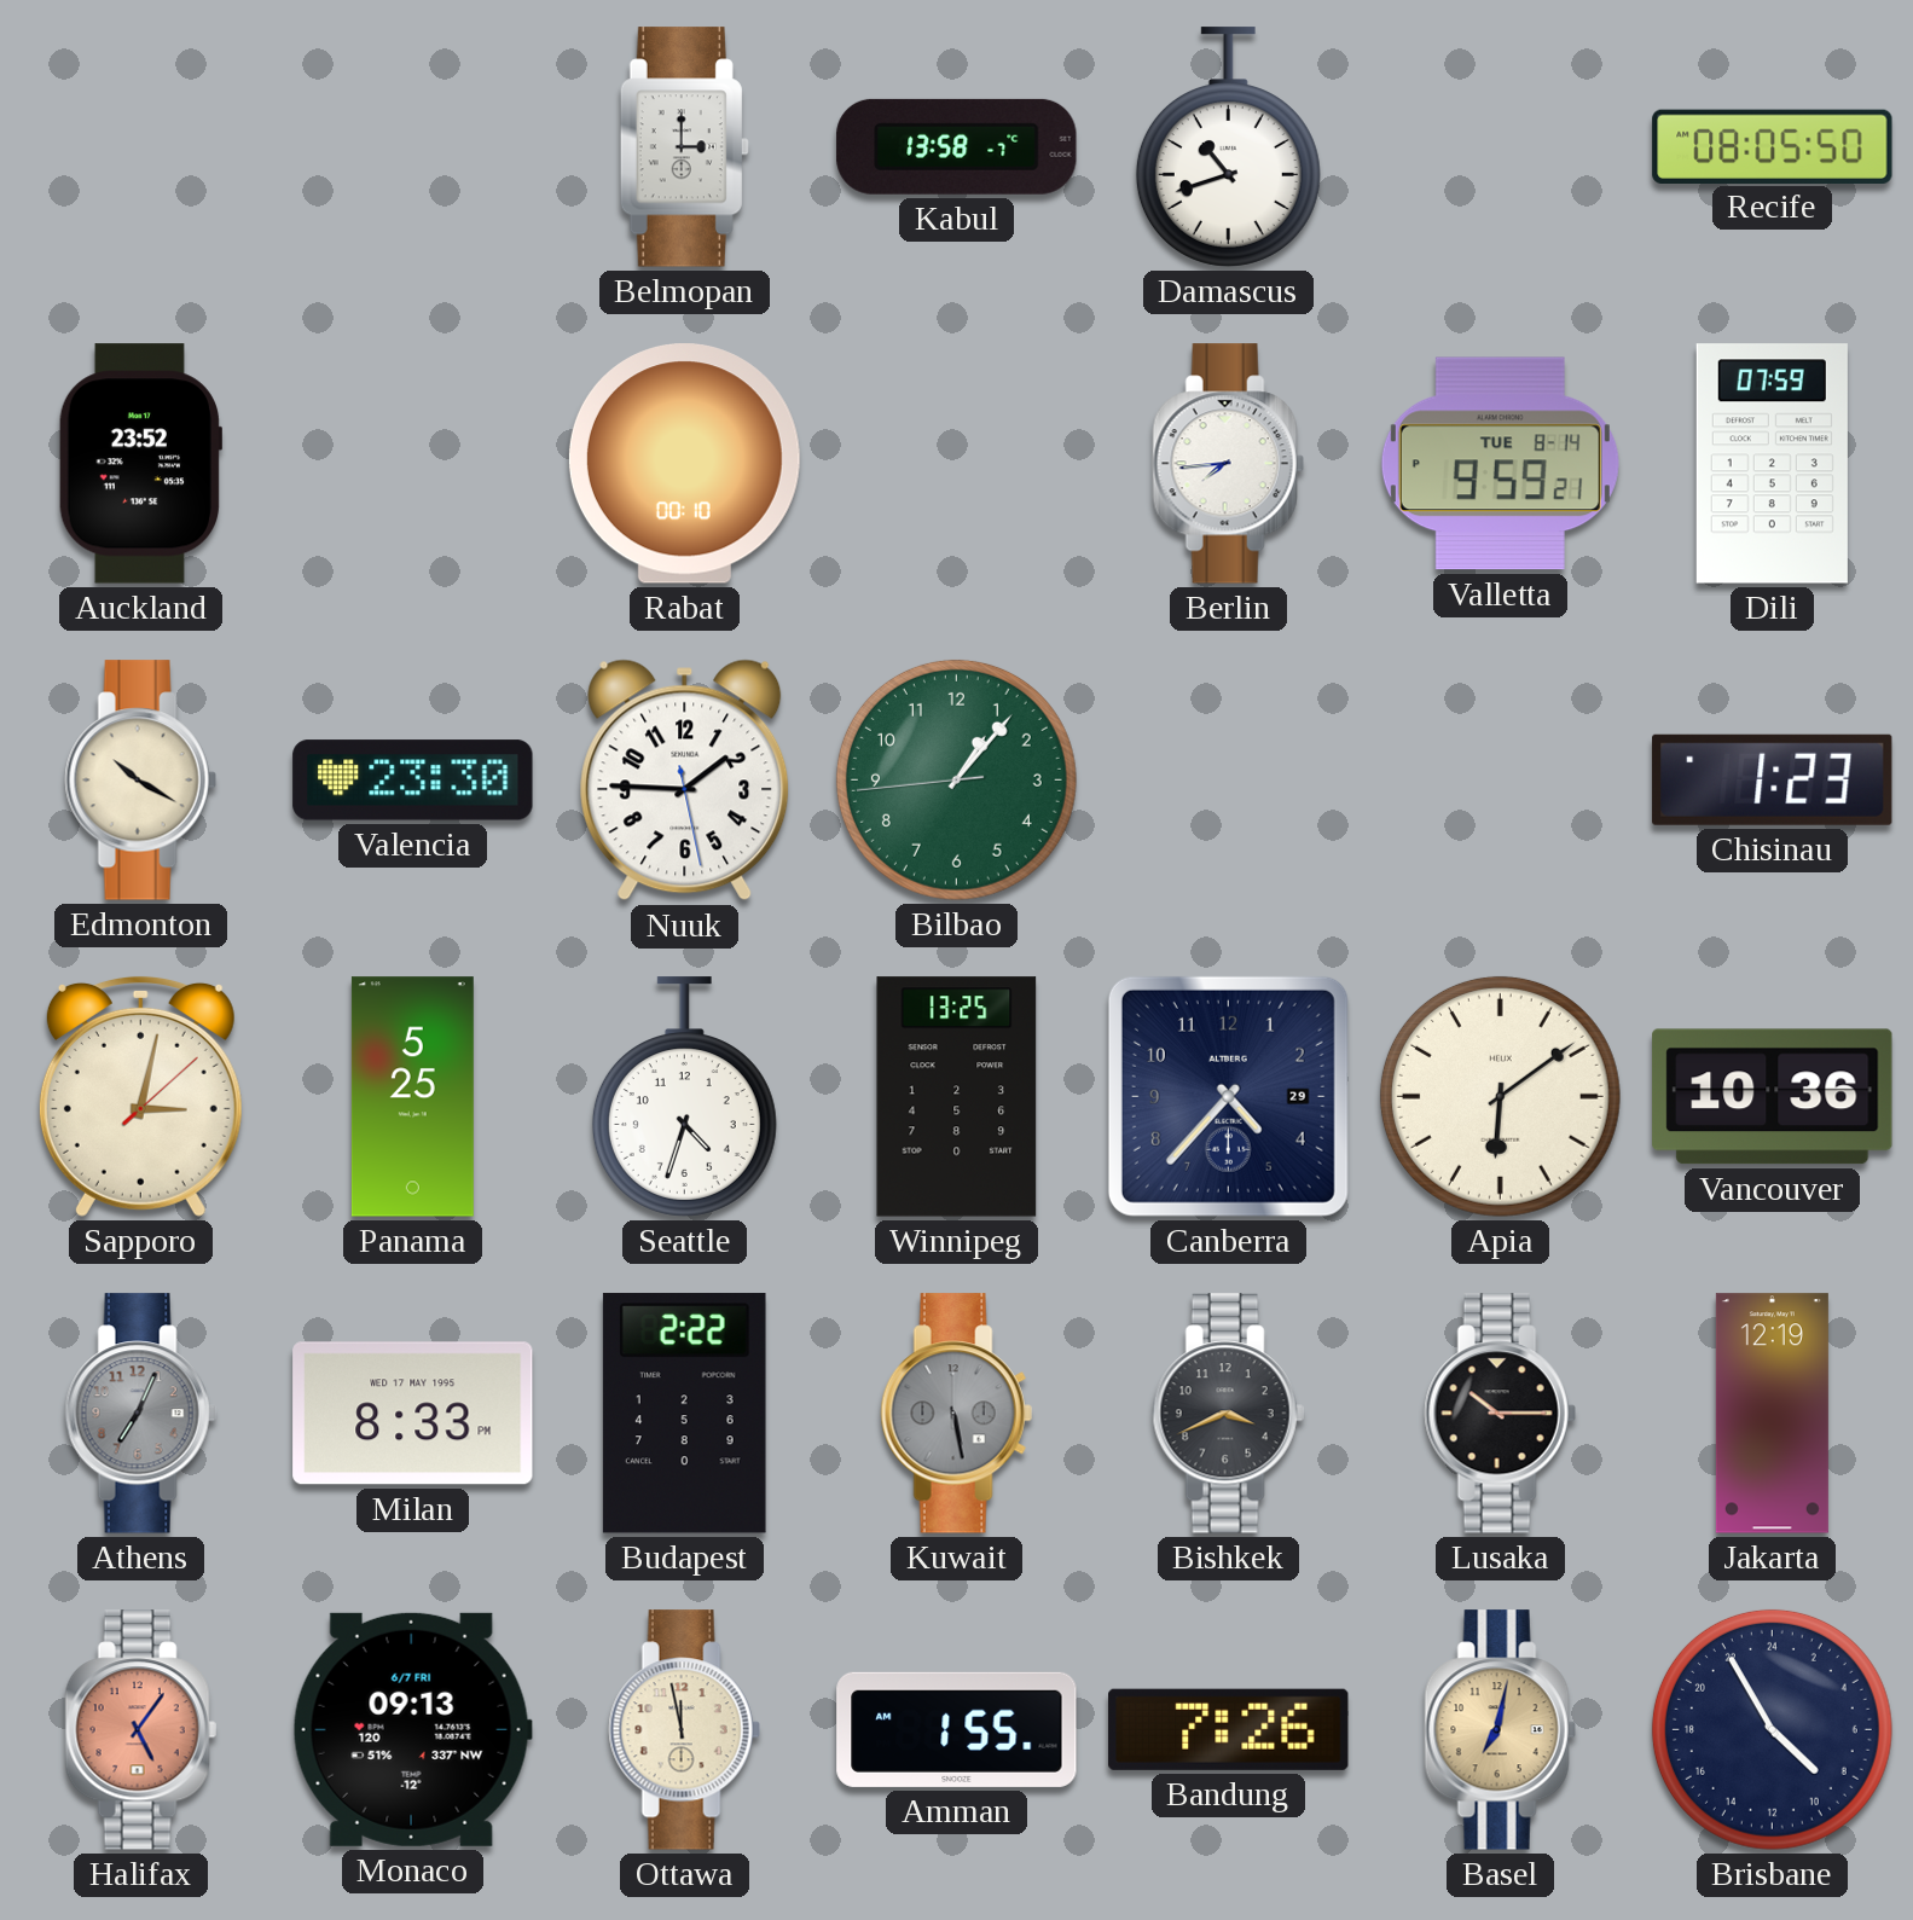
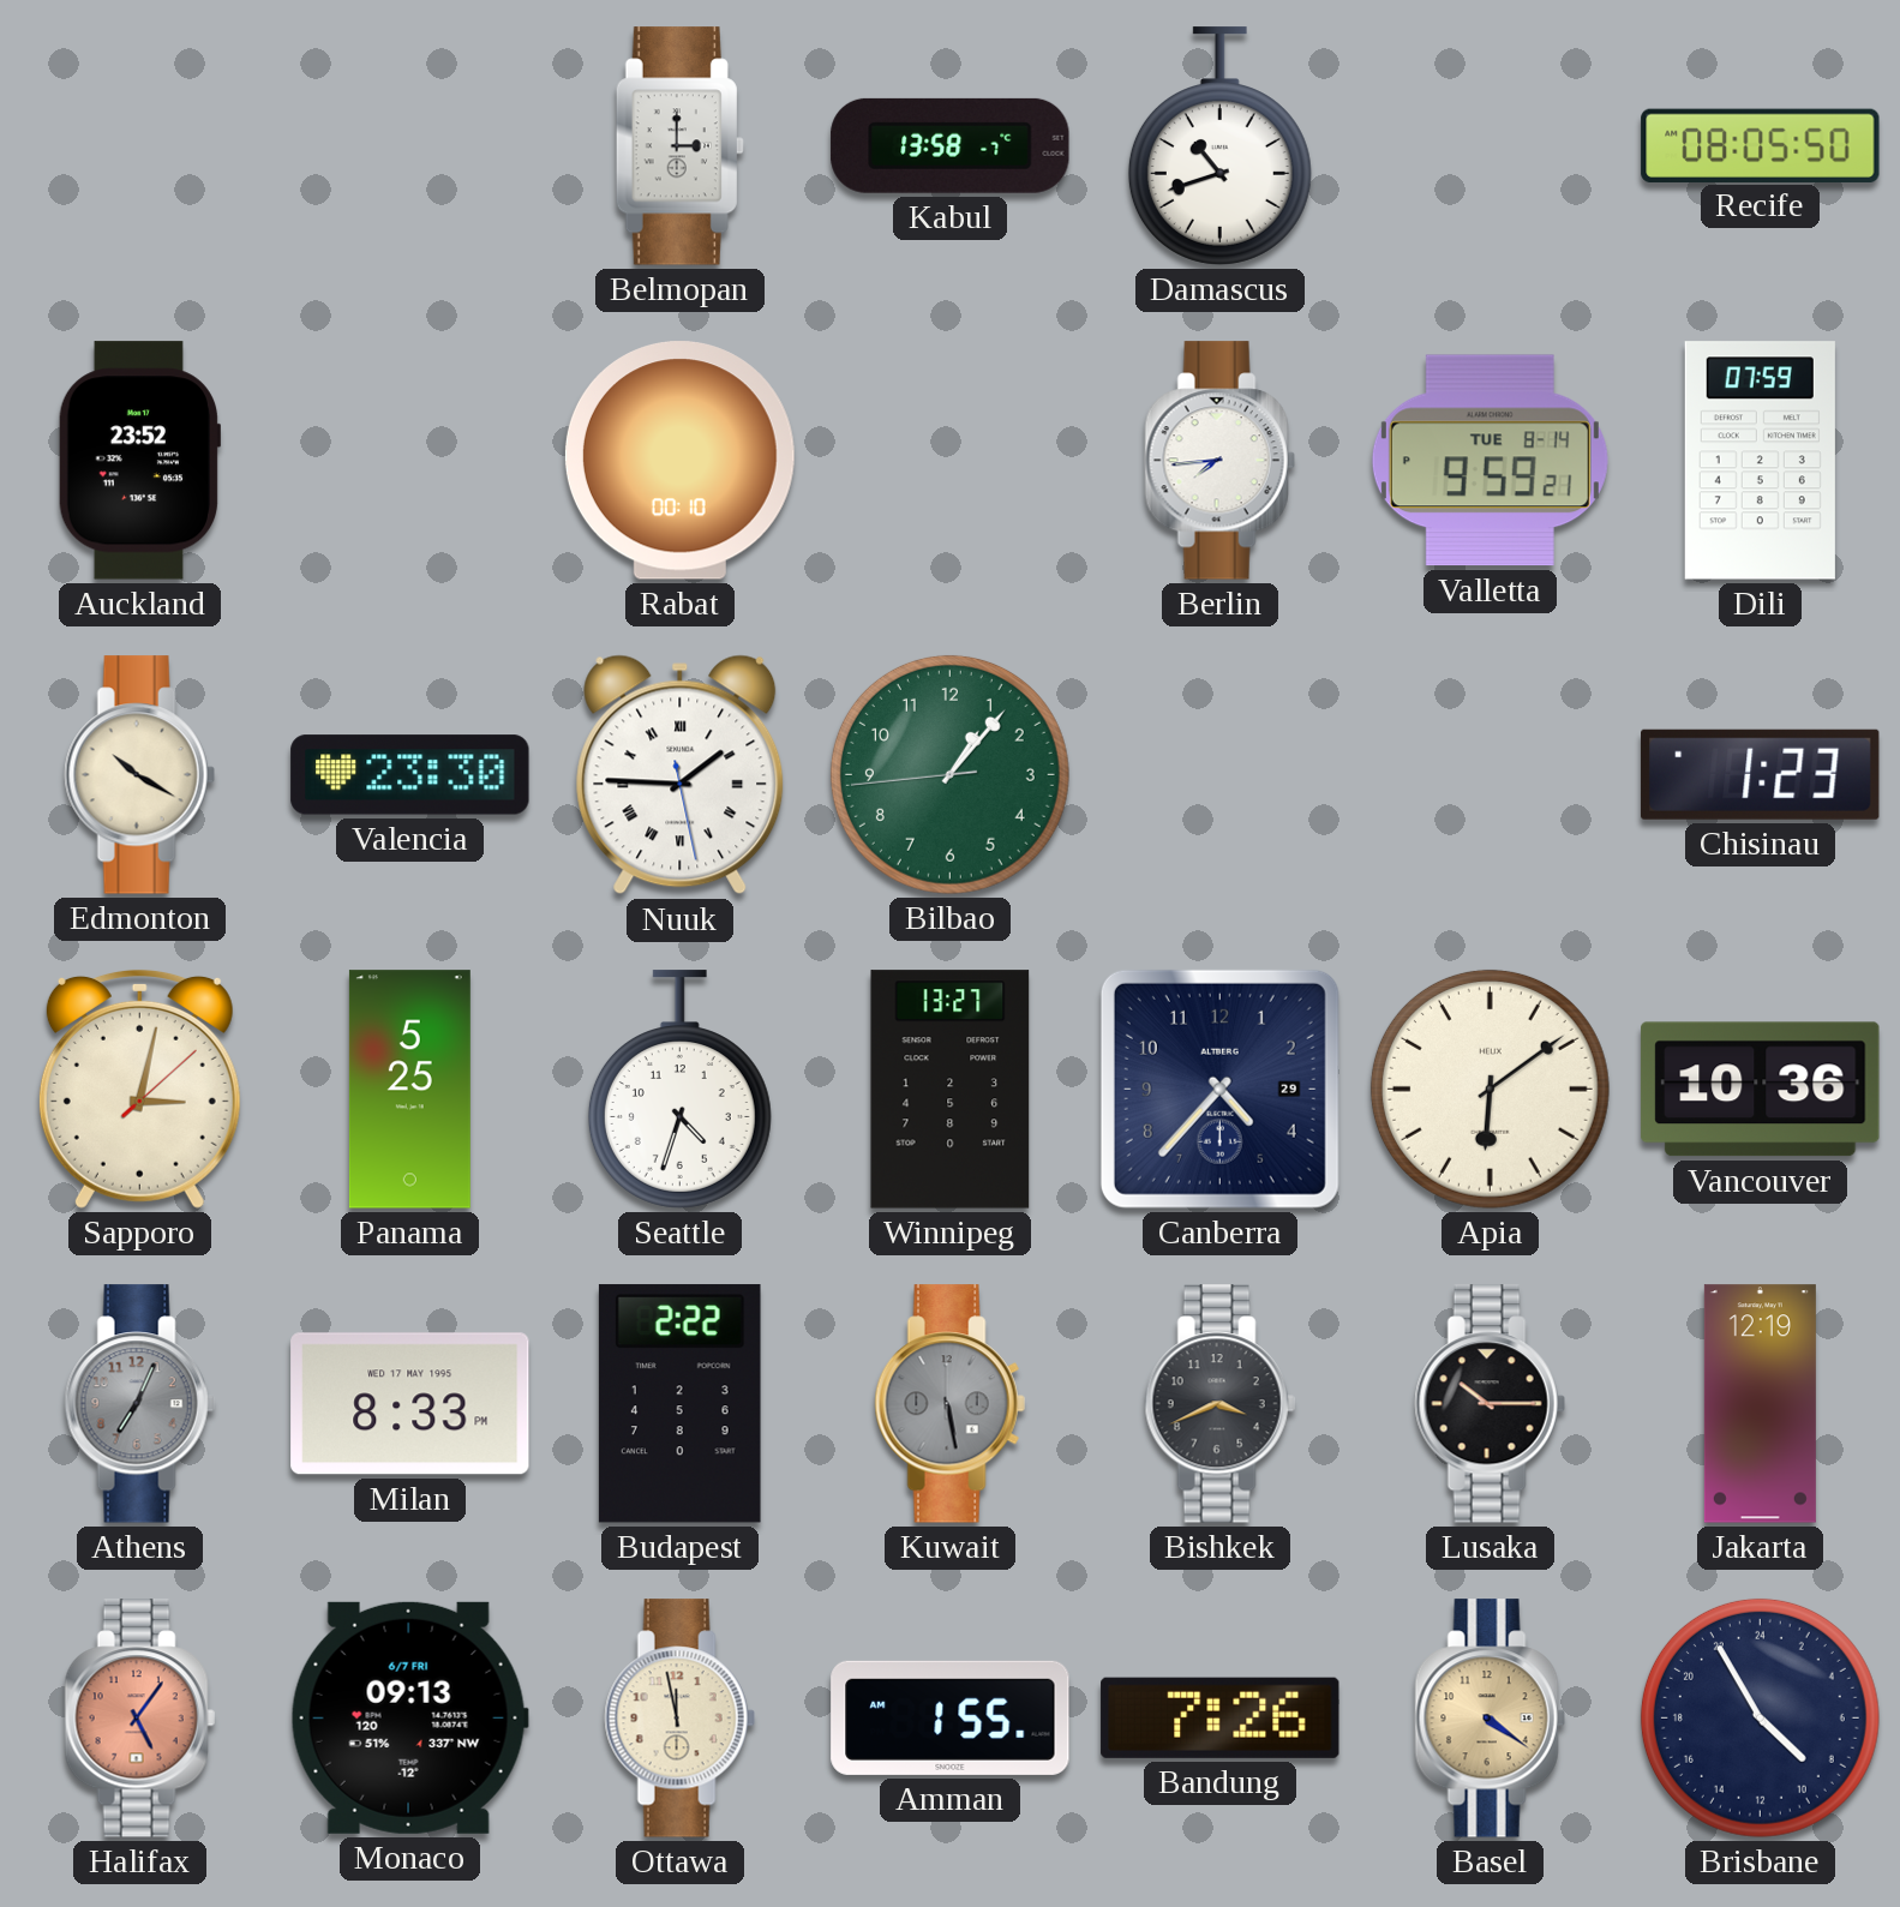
Nuuk numerals: Arabic -> Roman (681, 775)
Winnipeg: 13:25 -> 13:27 (951, 1090)
Basel: 7:02 -> 4:21 (1490, 1719)
